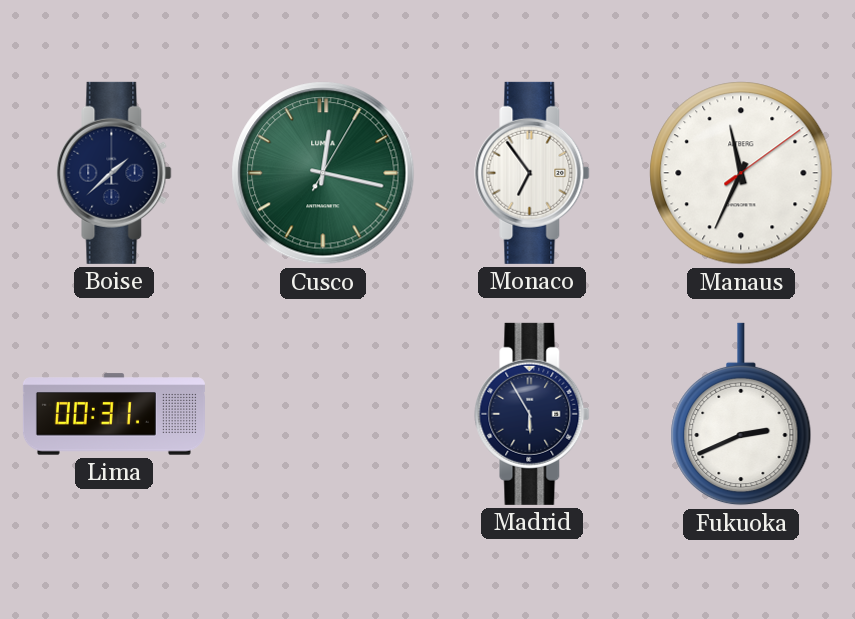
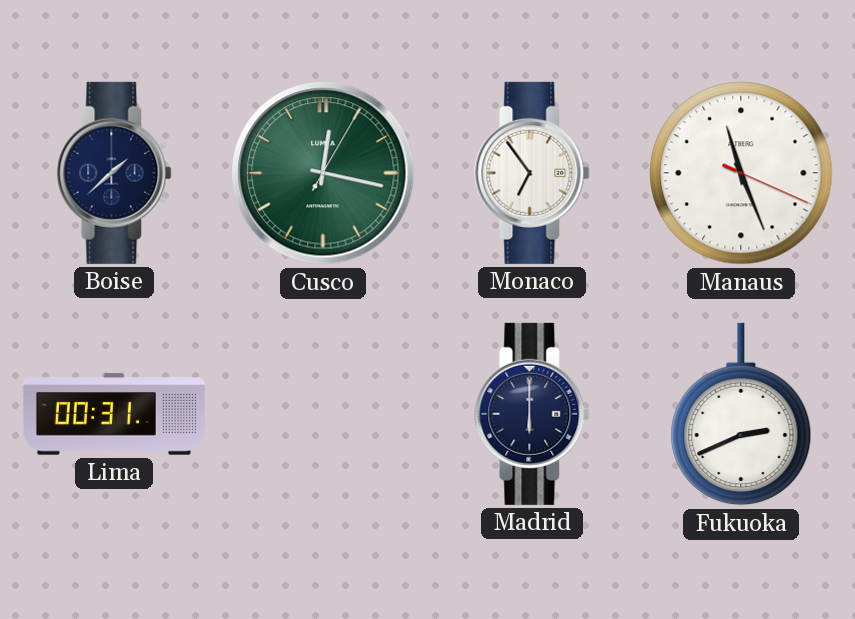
Manaus: 11:34 -> 11:26 (741, 173)
Madrid: 5:55 -> 6:00 (532, 414)
